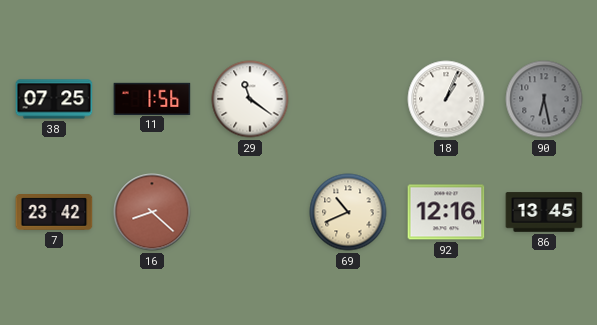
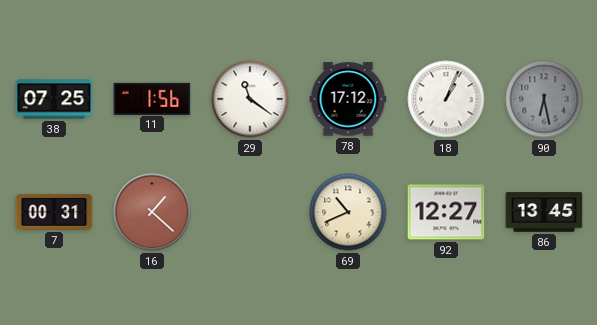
78: none -> 17:12 (348, 99)
7: 23:42 -> 00:31 (54, 213)
16: 8:22 -> 1:22 (152, 212)
92: 12:16 -> 12:27 (446, 212)
